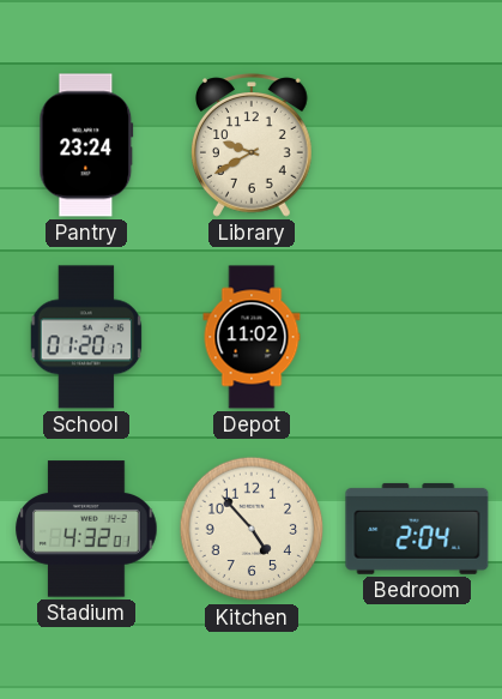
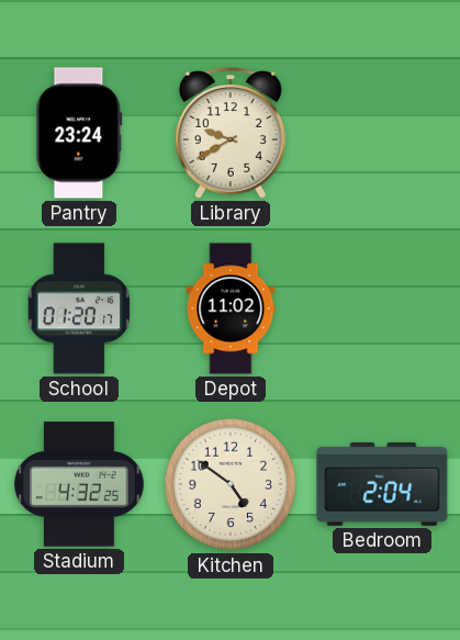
Stadium: 4:32:01 -> 4:32:25 (79, 484)
Kitchen: 4:53 -> 4:51 (231, 484)
